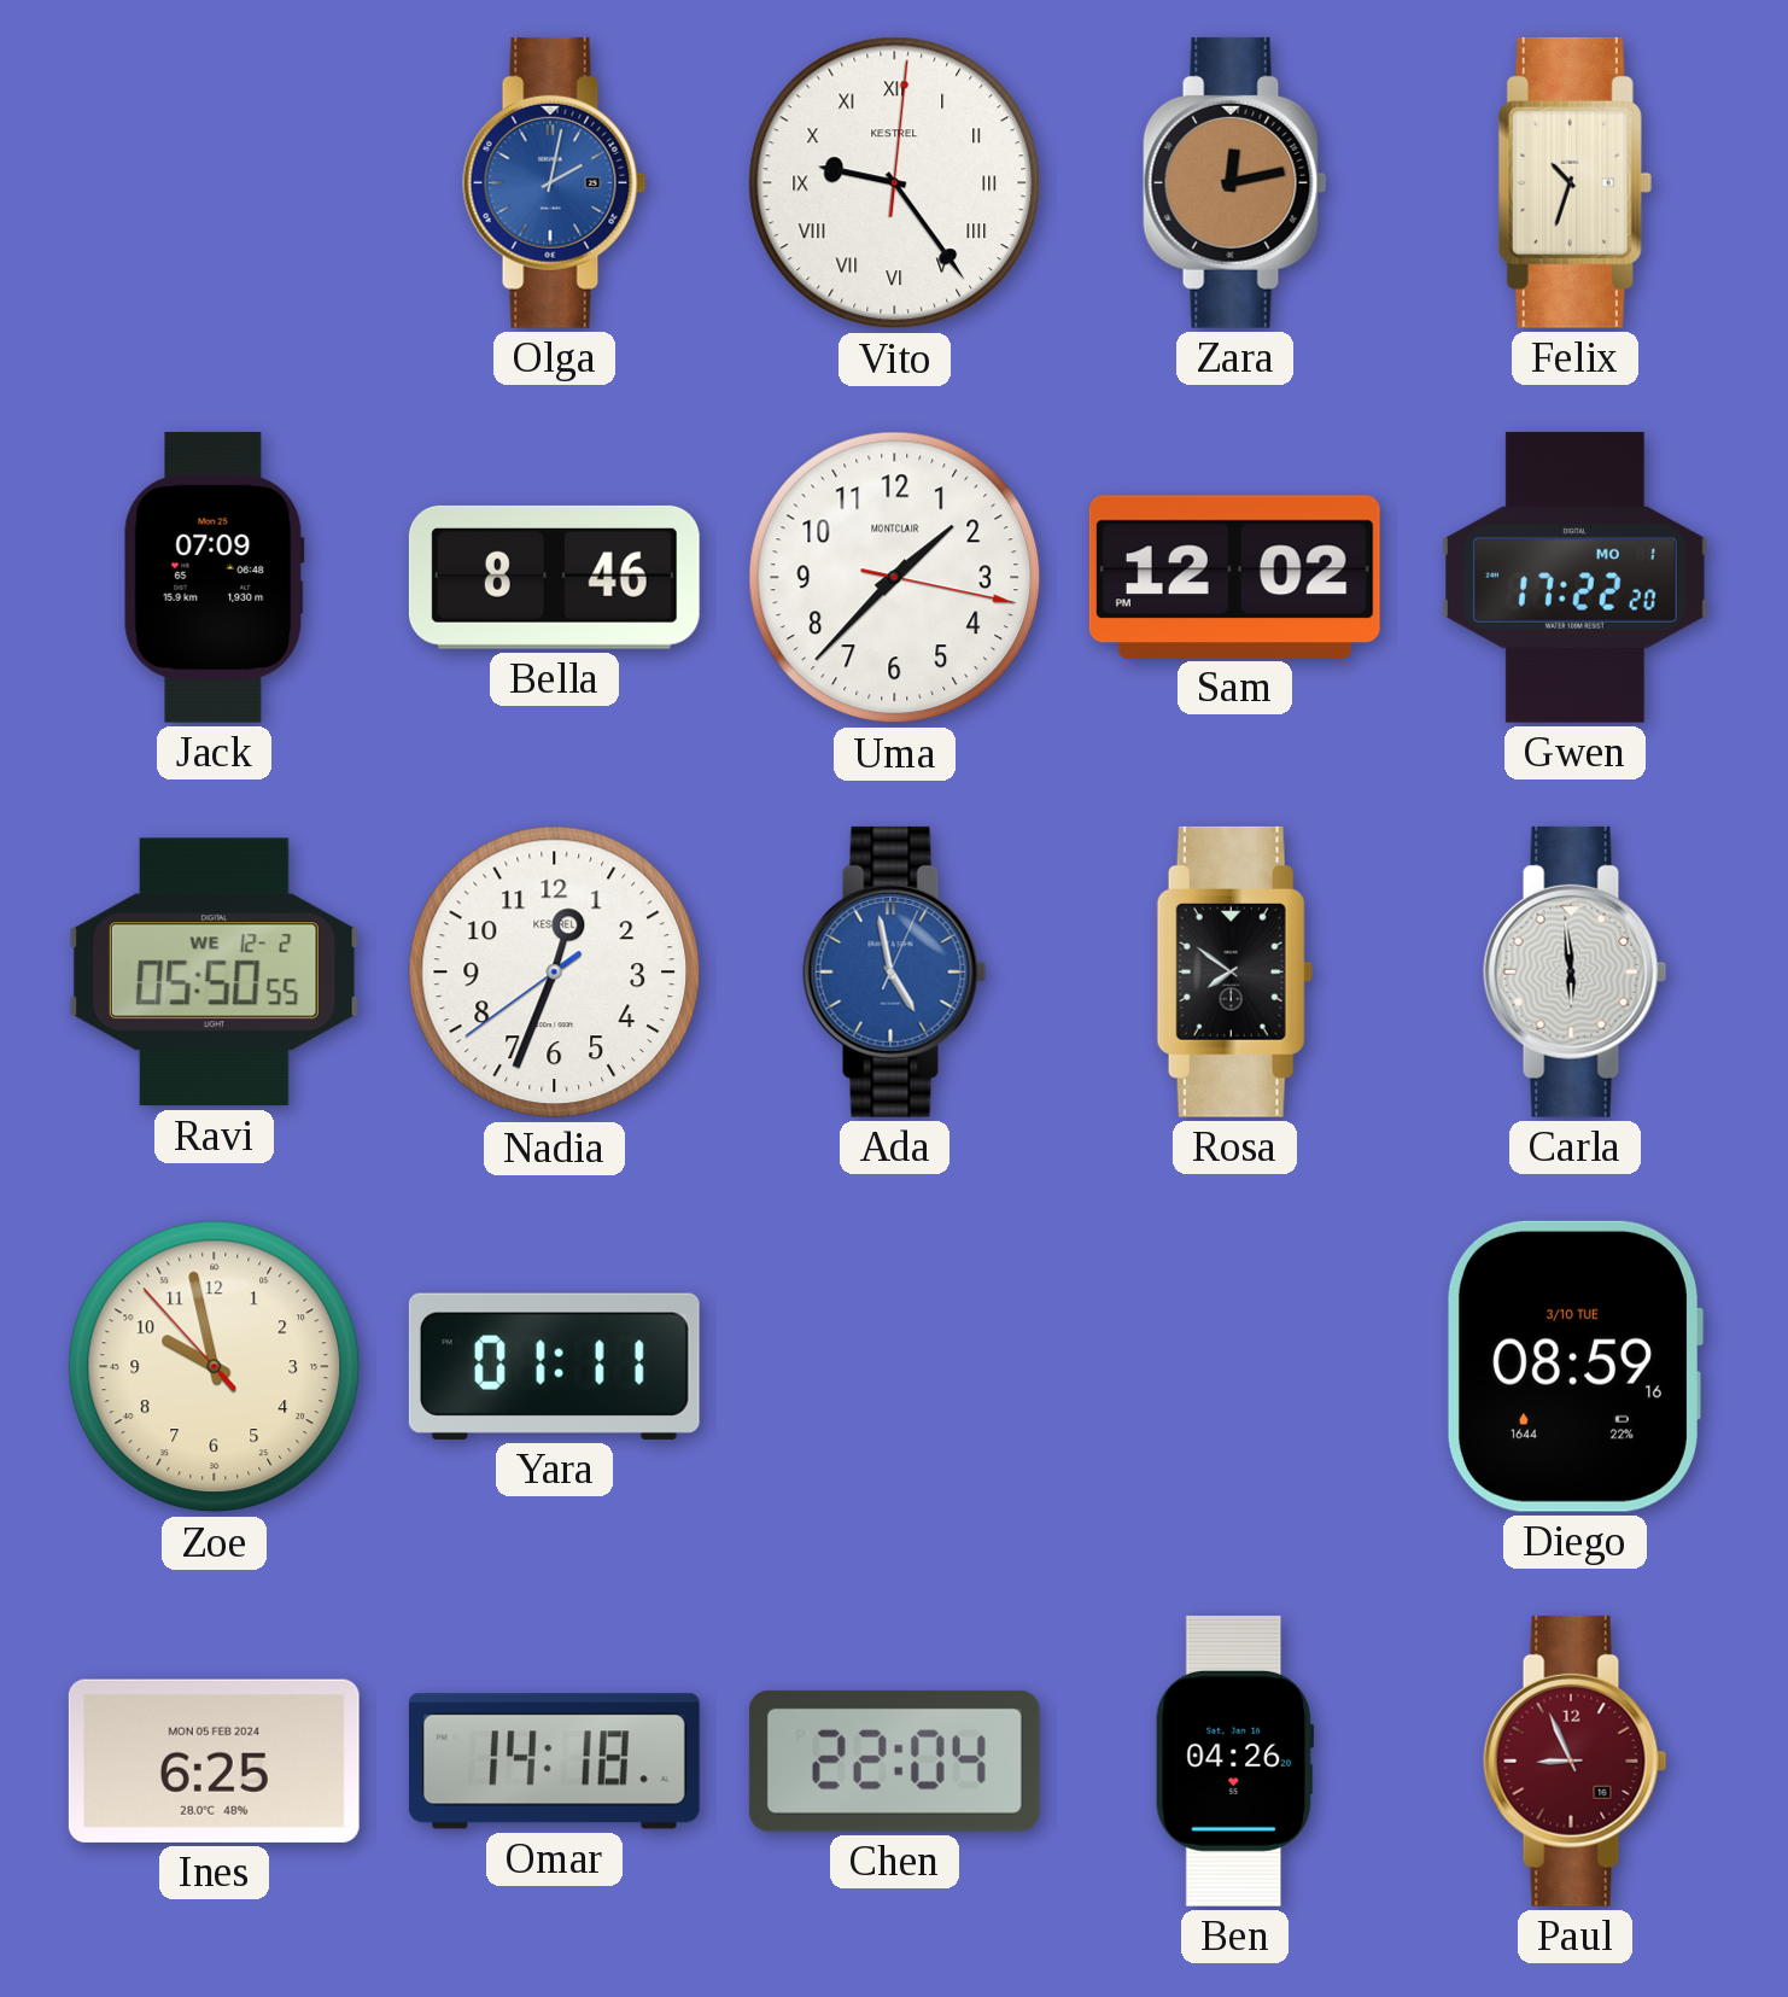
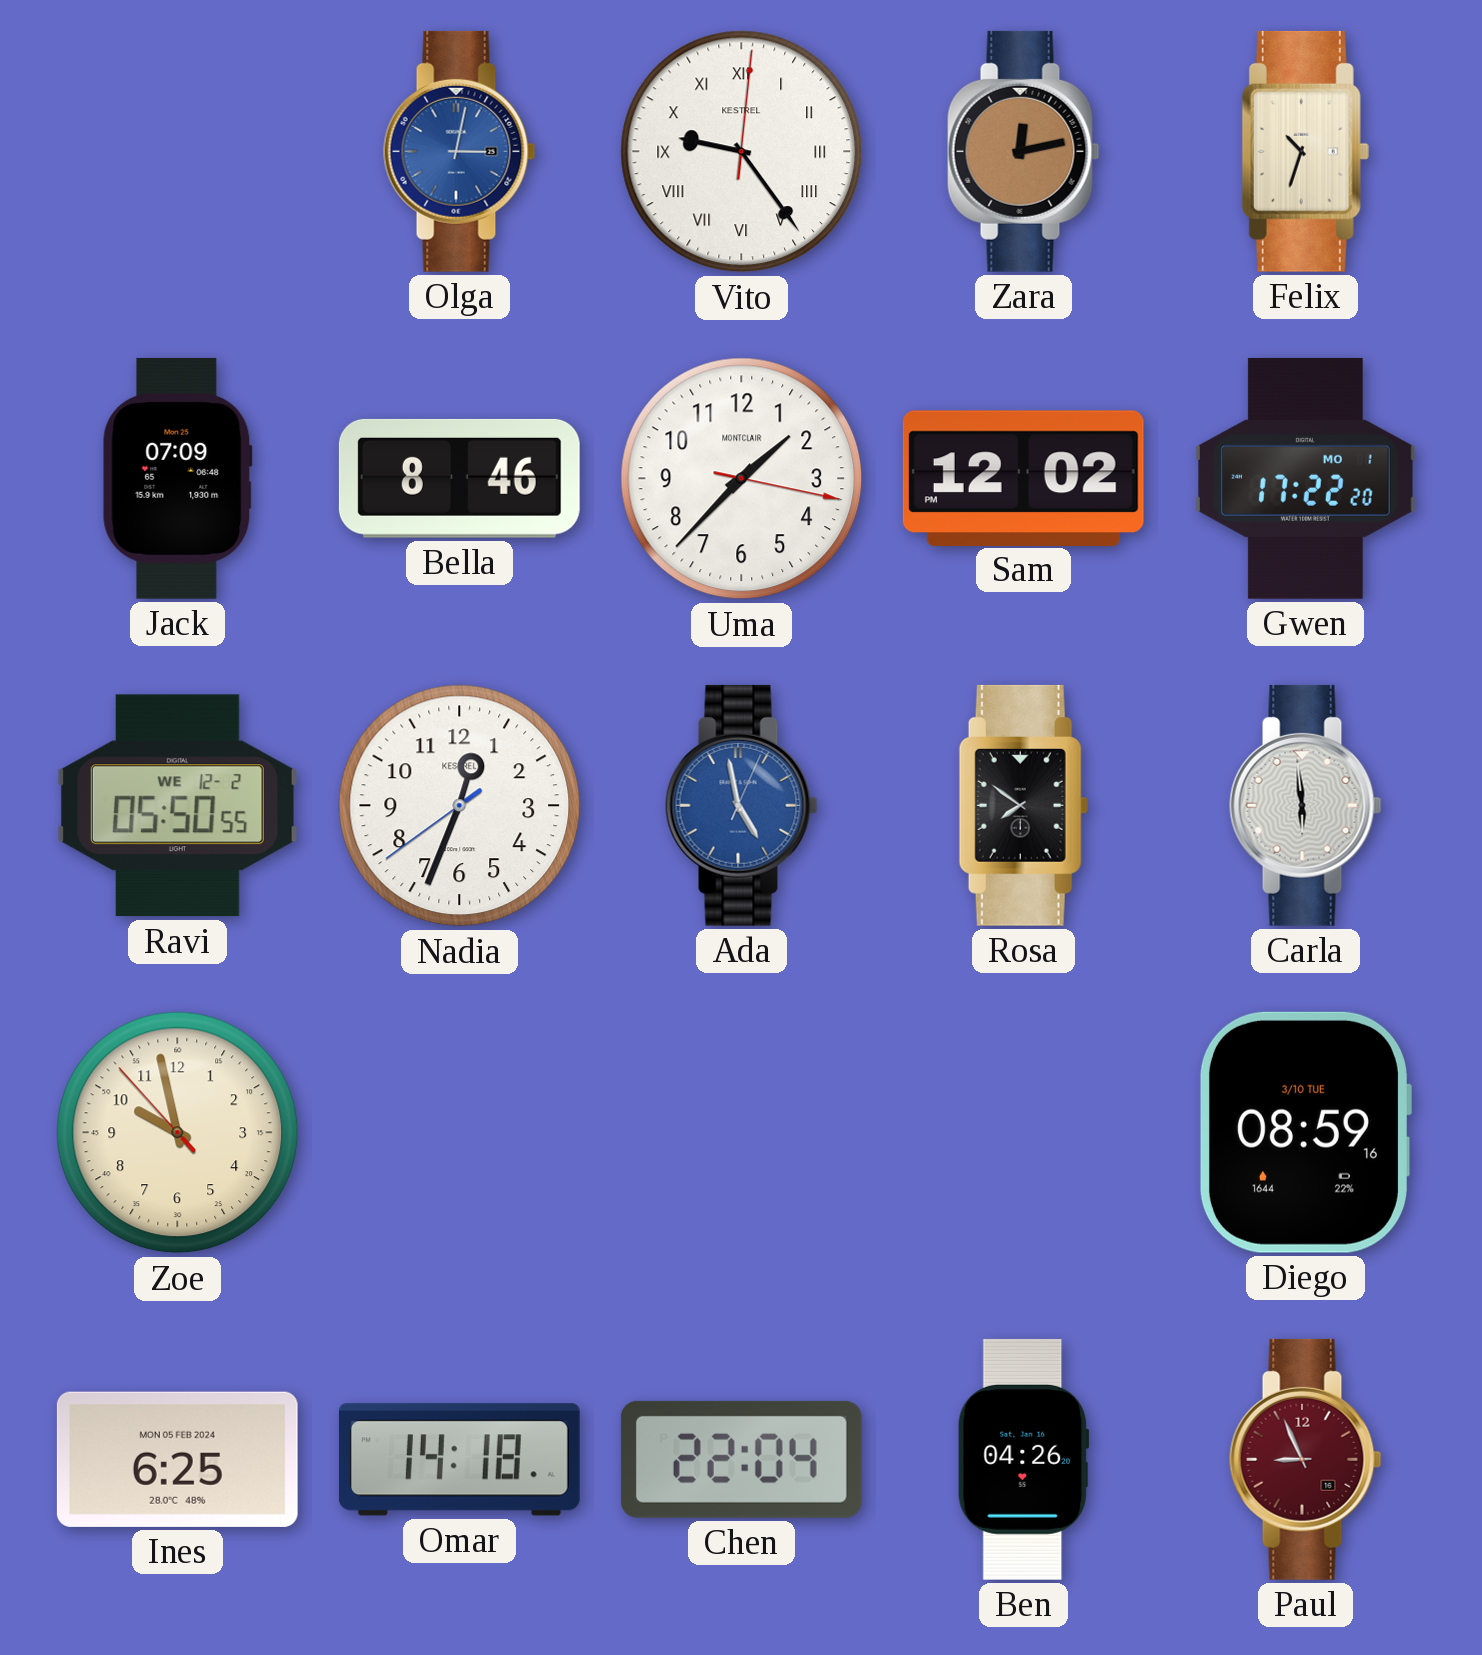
Olga: 2:02 -> 3:02 (460, 151)
Yara: 01:11 -> none (554, 1366)
